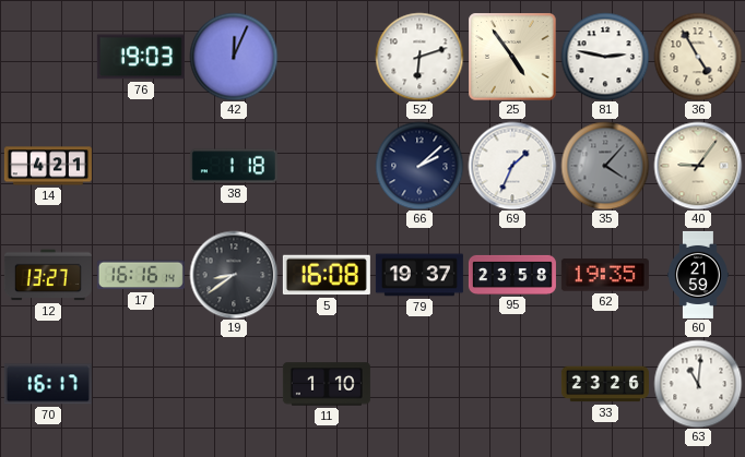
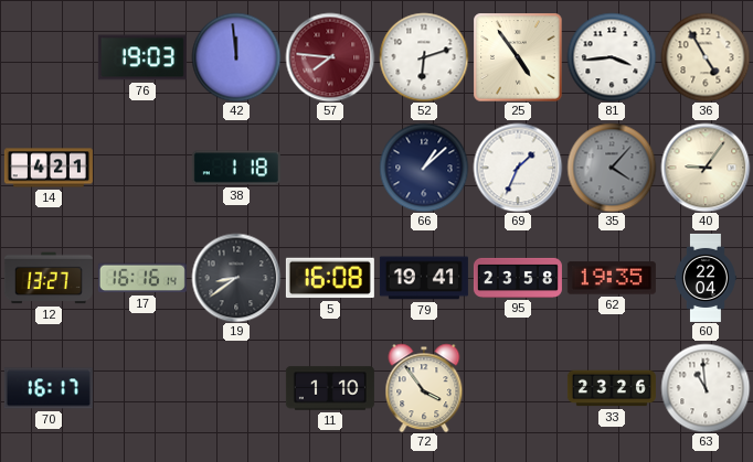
42: 12:04 -> 11:59 (236, 57)
57: none -> 7:46 (330, 57)
81: 2:47 -> 3:44 (612, 57)
66: 2:08 -> 1:08 (424, 168)
79: 19:37 -> 19:41 (424, 278)
60: 21:59 -> 22:04 (706, 278)
72: none -> 3:54 (424, 388)
63: 11:01 -> 10:59 (706, 388)
